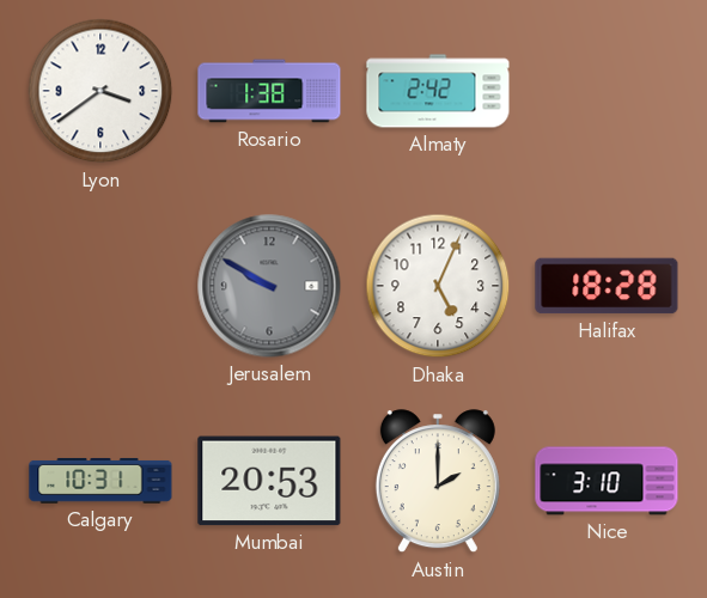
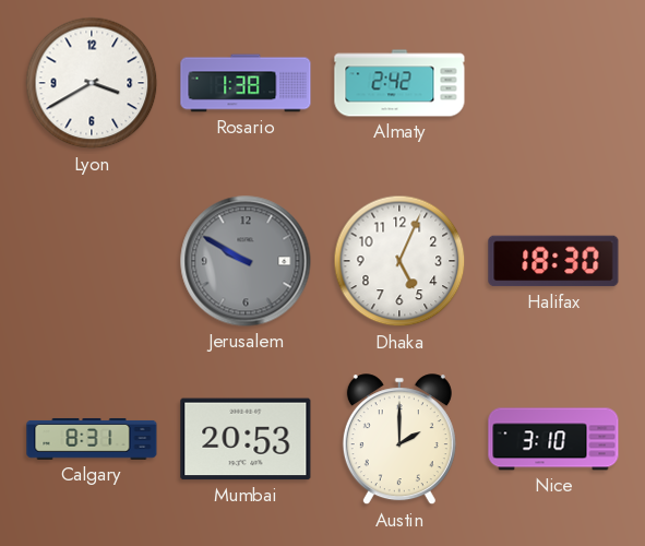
Lyon: 3:39 -> 3:40 (92, 83)
Halifax: 18:28 -> 18:30 (553, 261)
Calgary: 10:31 -> 8:31 (92, 439)
